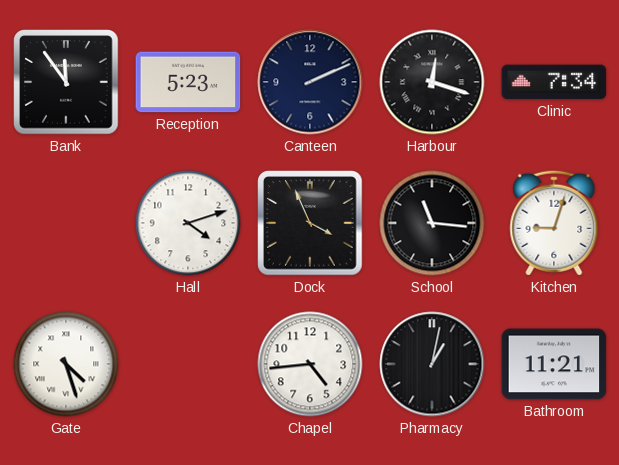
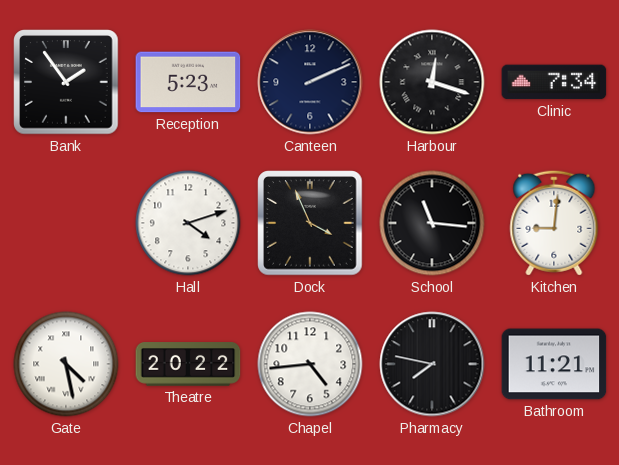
Bank: 11:54 -> 1:54 (66, 82)
Kitchen: 9:03 -> 9:01 (554, 223)
Gate: 4:27 -> 4:28 (66, 364)
Theatre: none -> 20:22 (188, 364)
Pharmacy: 1:02 -> 7:47 (432, 364)
